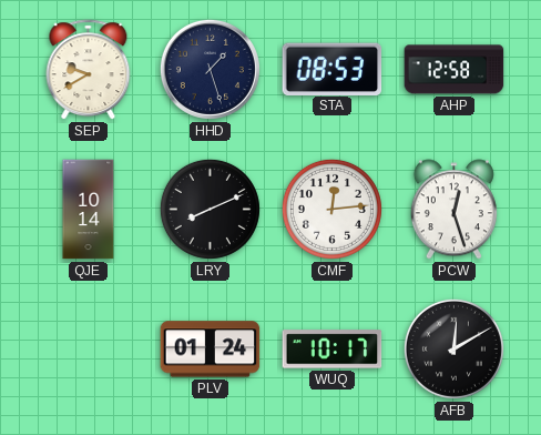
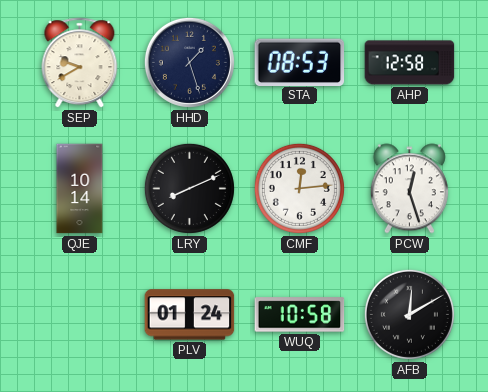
WUQ: 10:17 -> 10:58 (300, 315)
